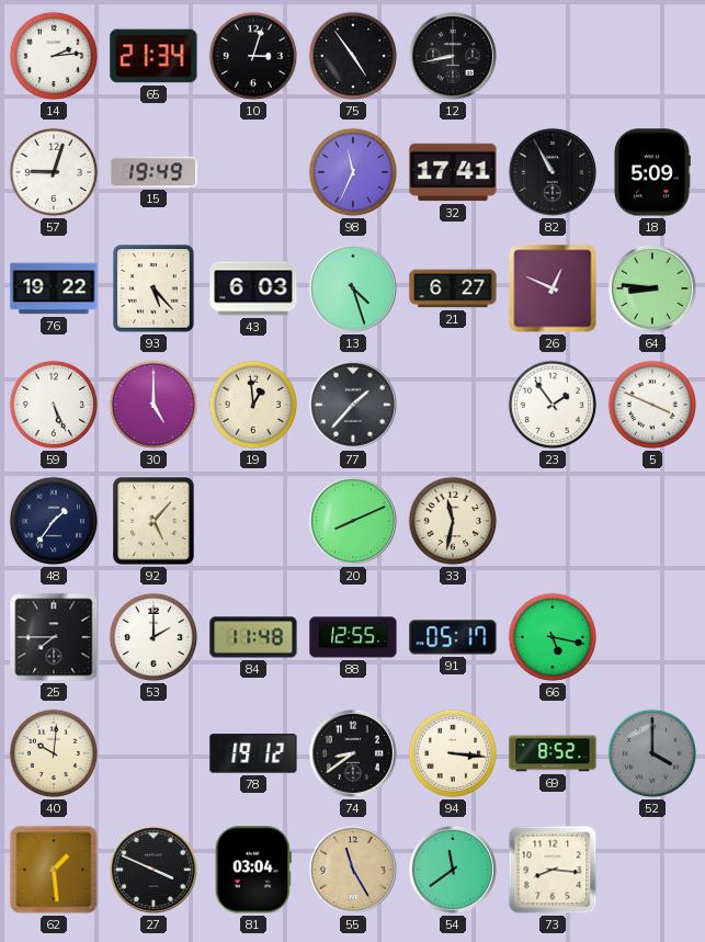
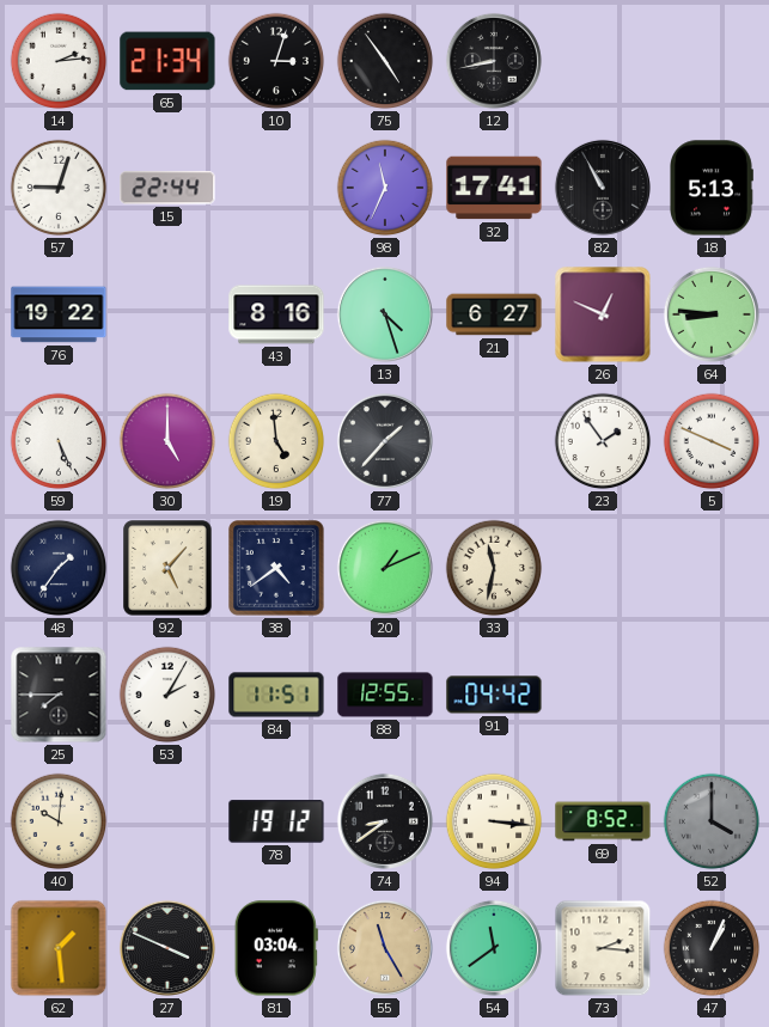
15: 19:49 -> 22:44 (167, 188)
18: 5:09 -> 5:13 (712, 188)
93: 5:23 -> none (153, 288)
43: 6:03 -> 8:16 (276, 314)
19: 12:59 -> 4:59 (276, 441)
38: none -> 4:39 (277, 569)
20: 8:11 -> 1:11 (385, 568)
53: 2:00 -> 2:05 (167, 695)
84: 11:48 -> 11:51 (276, 695)
91: 05:17 -> 04:42 (494, 695)
66: 5:17 -> none (553, 637)
73: 8:16 -> 2:16 (603, 948)
47: none -> 1:04 (712, 948)
